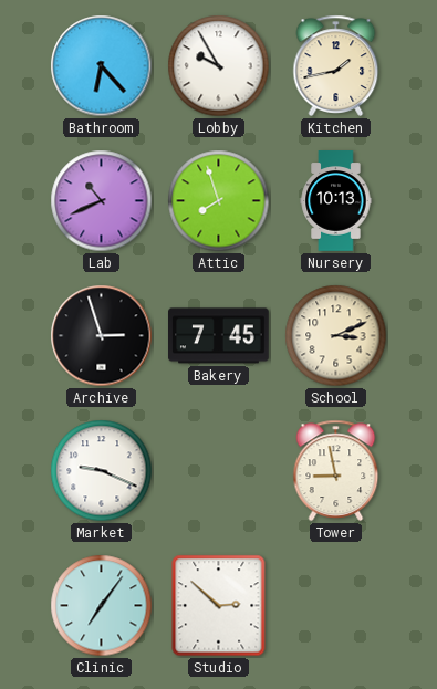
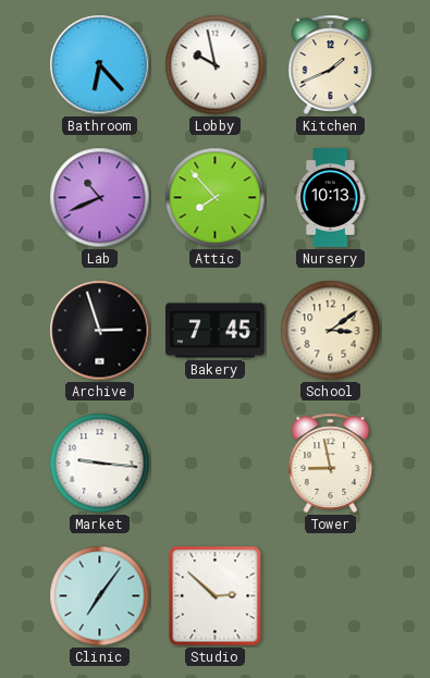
Lobby: 9:55 -> 9:58 (216, 65)
Kitchen: 1:43 -> 1:41 (331, 64)
Attic: 7:57 -> 7:53 (216, 198)
School: 3:11 -> 3:09 (331, 331)
Market: 9:19 -> 9:16 (100, 464)
